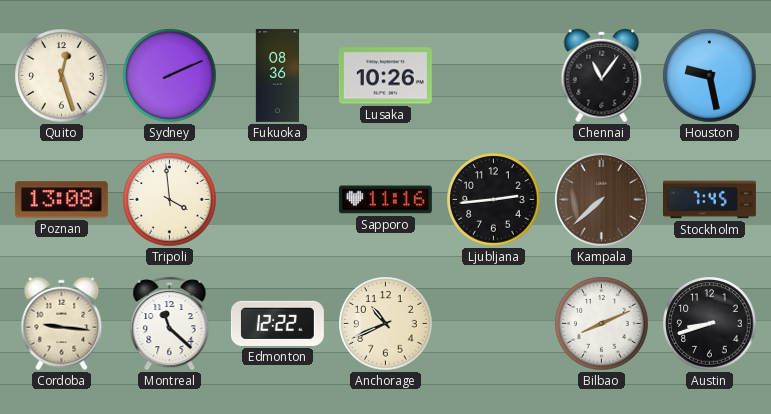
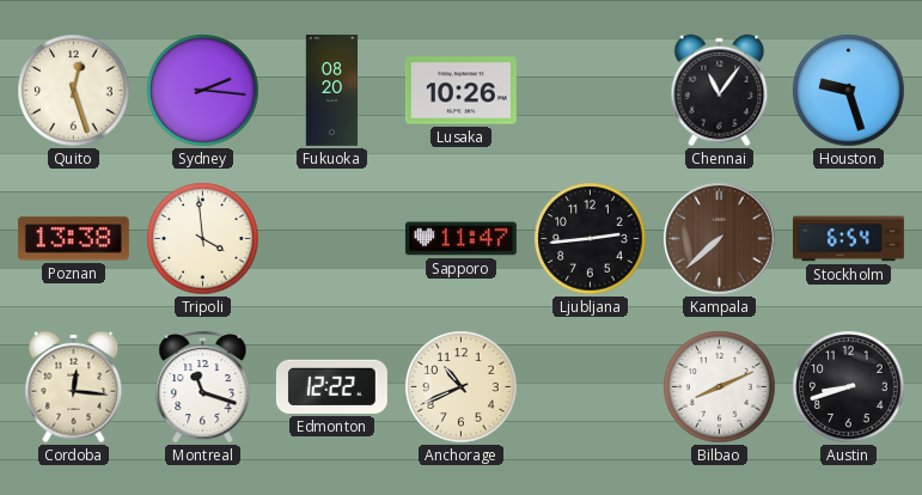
Sydney: 2:11 -> 2:16 (203, 91)
Fukuoka: 08:36 -> 08:20 (331, 90)
Houston: 9:28 -> 9:27 (849, 91)
Poznan: 13:08 -> 13:38 (73, 239)
Sapporo: 11:16 -> 11:47 (460, 239)
Stockholm: 7:45 -> 6:54 (848, 239)
Cordoba: 9:16 -> 12:16 (74, 387)
Montreal: 11:22 -> 11:18 (203, 386)
